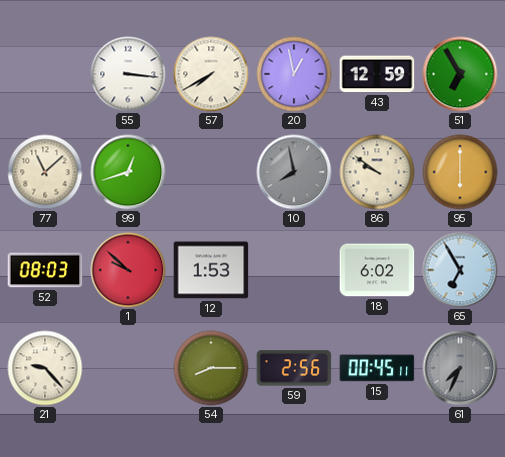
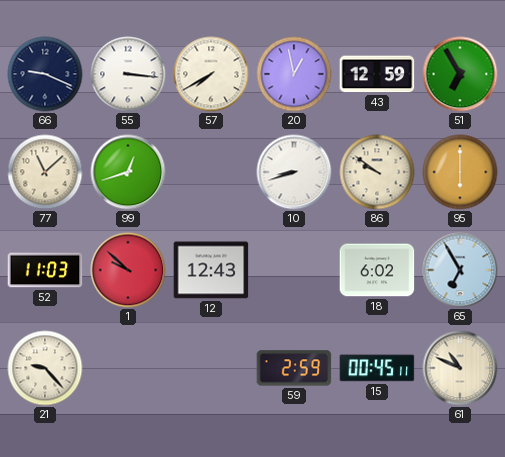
66: none -> 9:19 (45, 74)
10: 7:58 -> 8:42 (294, 172)
10 dial: grey -> white (294, 172)
52: 08:03 -> 11:03 (45, 270)
12: 1:53 -> 12:43 (211, 270)
54: 8:15 -> none (211, 368)
59: 2:56 -> 2:59 (294, 368)
61: 7:34 -> 10:49 (460, 368)
61 dial: grey -> cream (460, 368)
